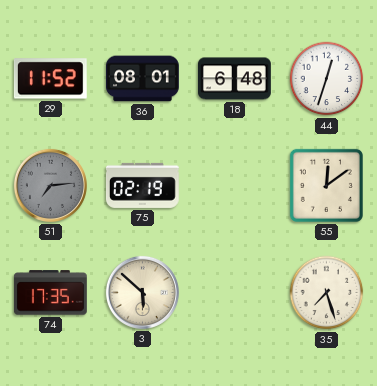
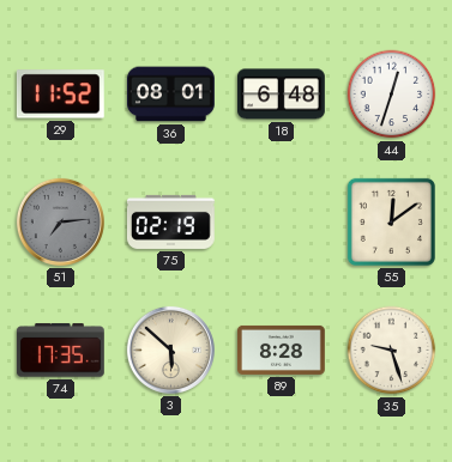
89: none -> 8:28 (282, 349)
35: 7:27 -> 9:27 (392, 351)
